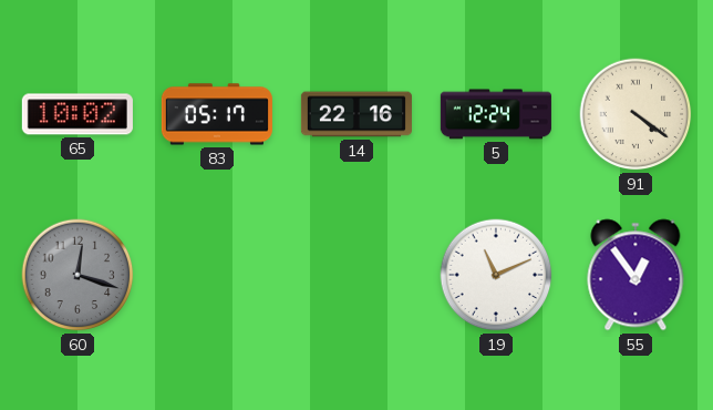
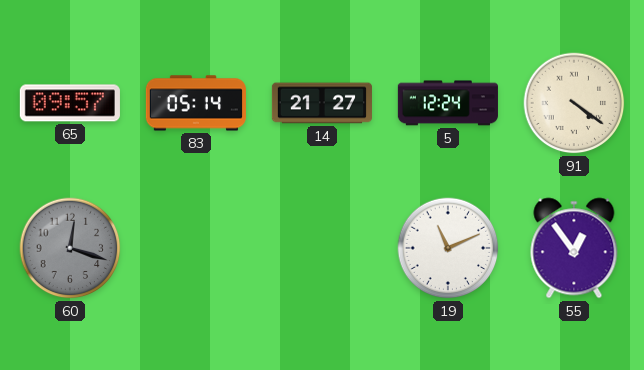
65: 10:02 -> 09:57 (70, 103)
83: 05:17 -> 05:14 (196, 103)
14: 22:16 -> 21:27 (322, 103)
